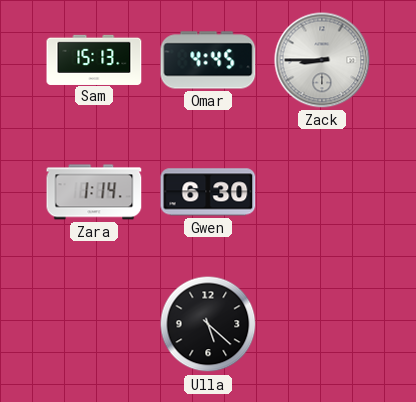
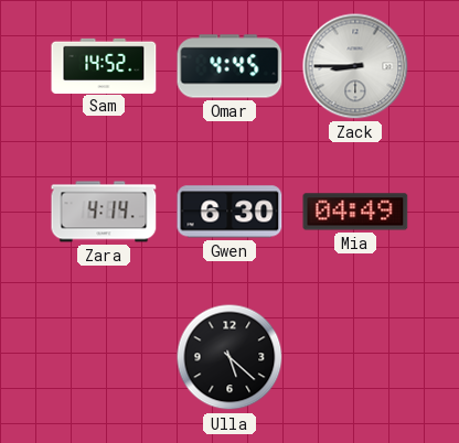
Sam: 15:13 -> 14:52 (104, 65)
Zara: 1:14 -> 4:14 (104, 212)
Mia: none -> 04:49 (355, 212)
